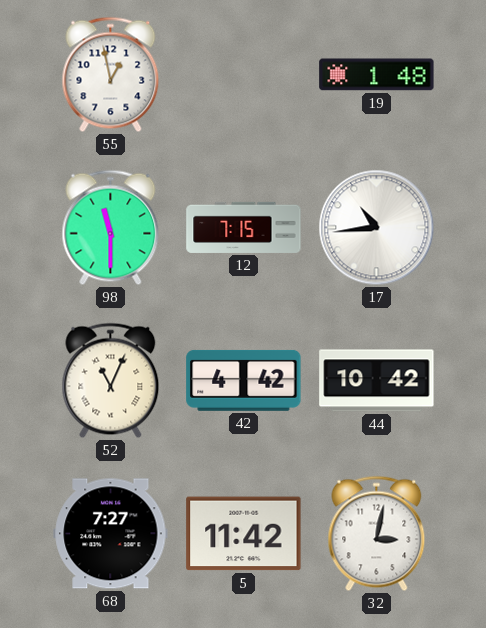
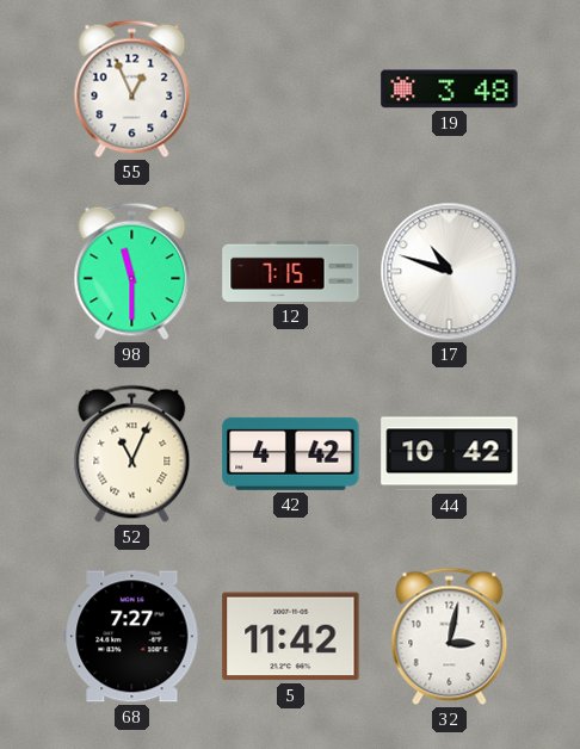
55: 12:58 -> 12:56 (132, 89)
19: 1:48 -> 3:48 (450, 89)
17: 10:44 -> 10:48 (450, 272)
